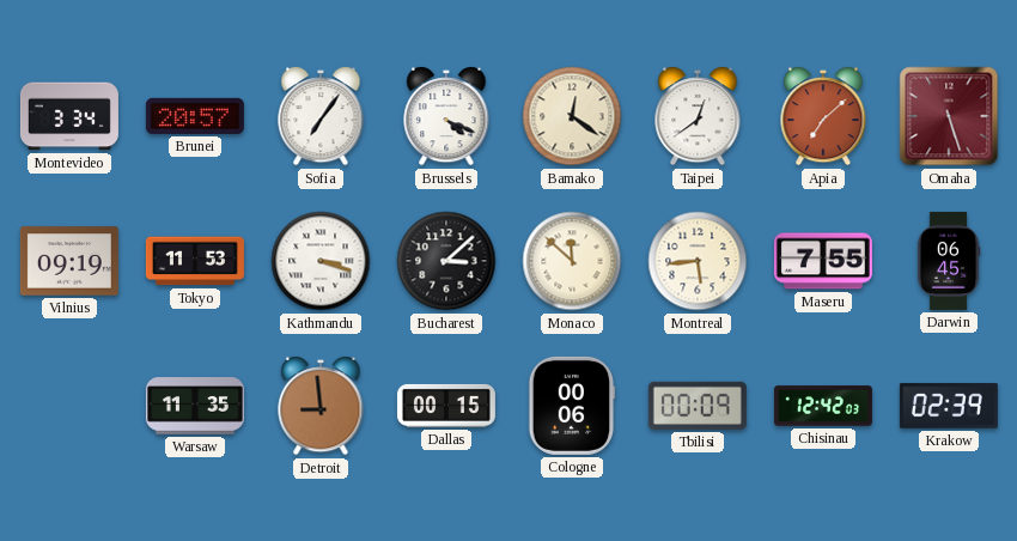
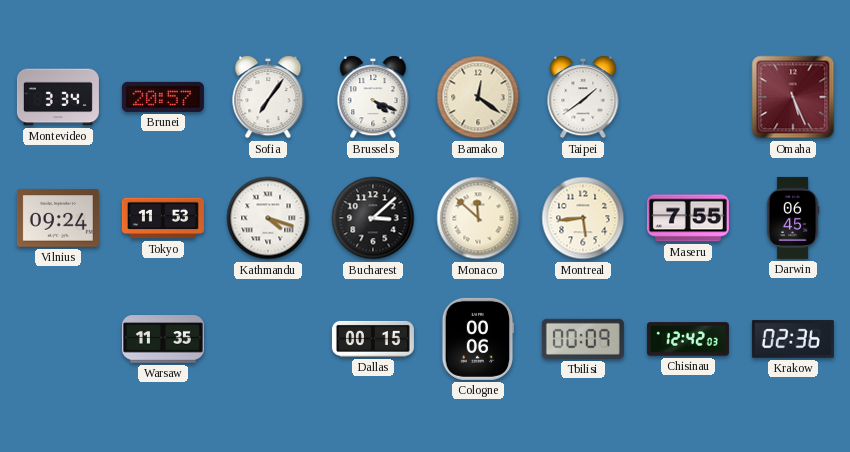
Taipei: 12:39 -> 1:39 (583, 97)
Apia: 7:08 -> none (823, 116)
Omaha: 5:27 -> 5:26 (793, 97)
Vilnius: 09:19 -> 09:24 (58, 218)
Kathmandu: 3:18 -> 4:18 (268, 218)
Detroit: 8:59 -> none (321, 406)
Krakow: 02:39 -> 02:36 (793, 339)
